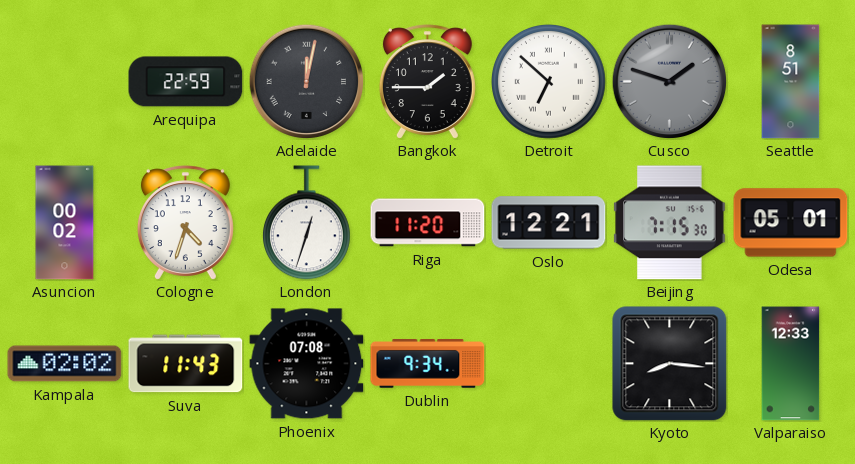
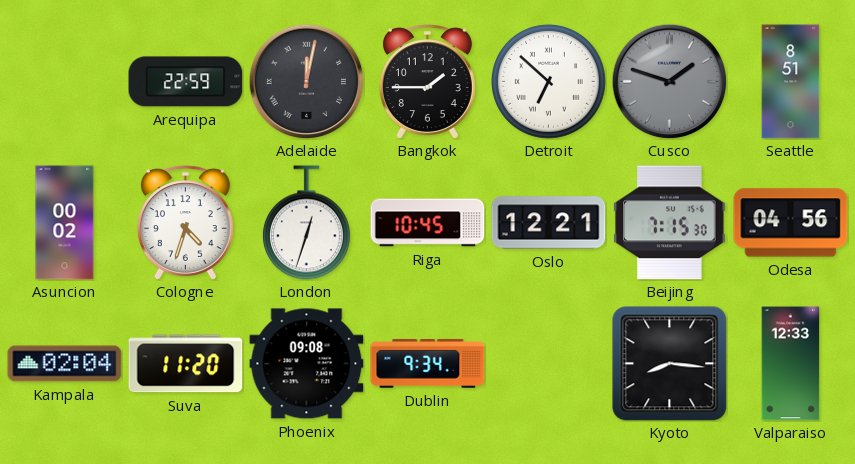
Riga: 11:20 -> 10:45 (428, 223)
Odesa: 05:01 -> 04:56 (791, 223)
Kampala: 02:02 -> 02:04 (65, 364)
Suva: 11:43 -> 11:20 (186, 364)
Phoenix: 07:08 -> 09:08 (307, 364)
